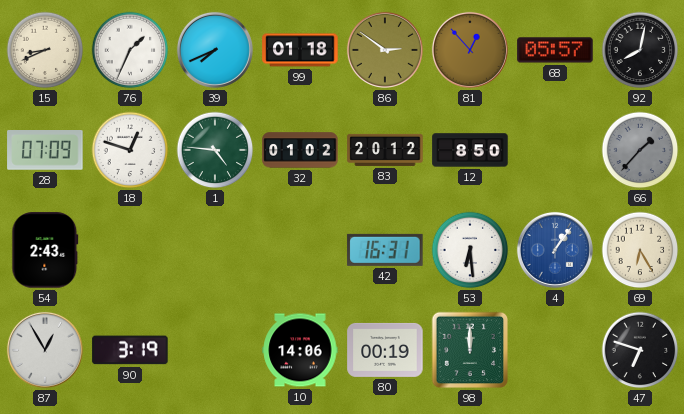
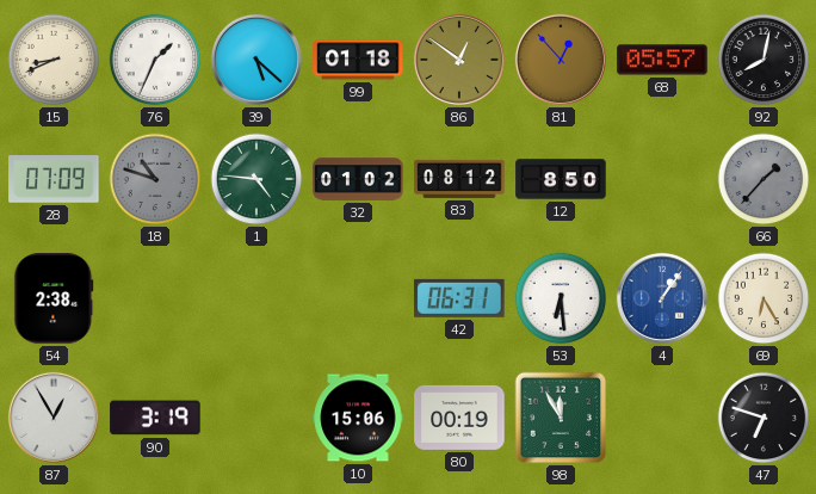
39: 7:41 -> 5:22 (256, 60)
86: 2:51 -> 12:51 (459, 60)
18: 12:48 -> 10:48 (155, 179)
18 dial: white -> grey (155, 179)
83: 20:12 -> 08:12 (459, 179)
54: 2:43 -> 2:38 (54, 298)
42: 16:31 -> 06:31 (459, 298)
10: 14:06 -> 15:06 (358, 418)
98: 12:00 -> 11:55 (561, 418)
